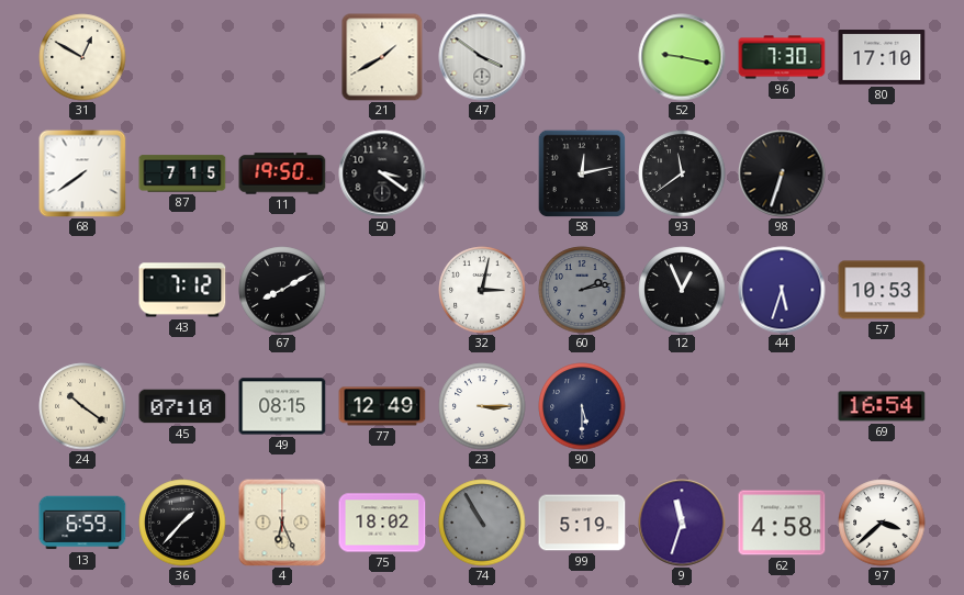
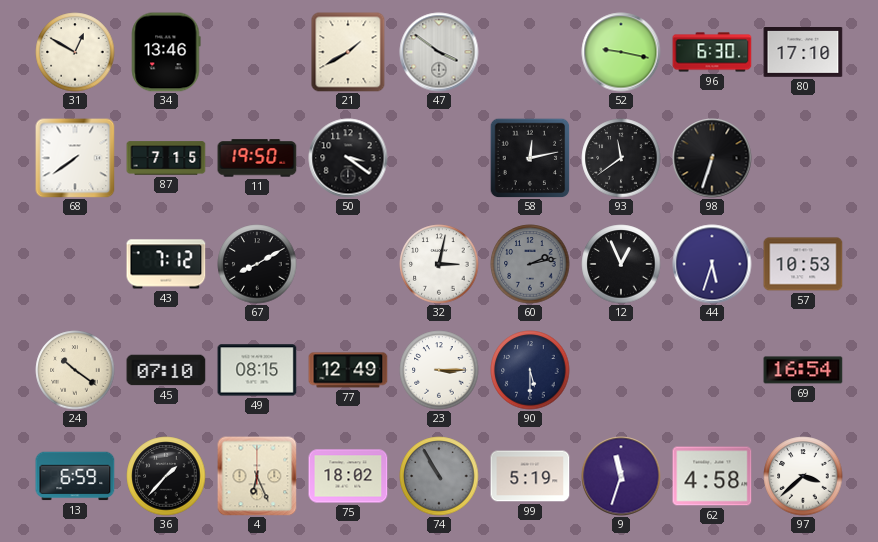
34: none -> 13:46 (166, 52)
96: 7:30 -> 6:30 (712, 52)
